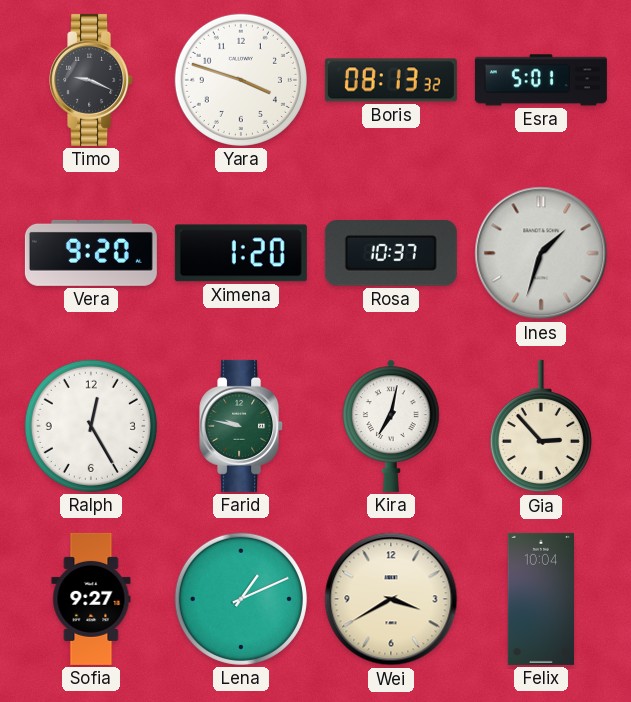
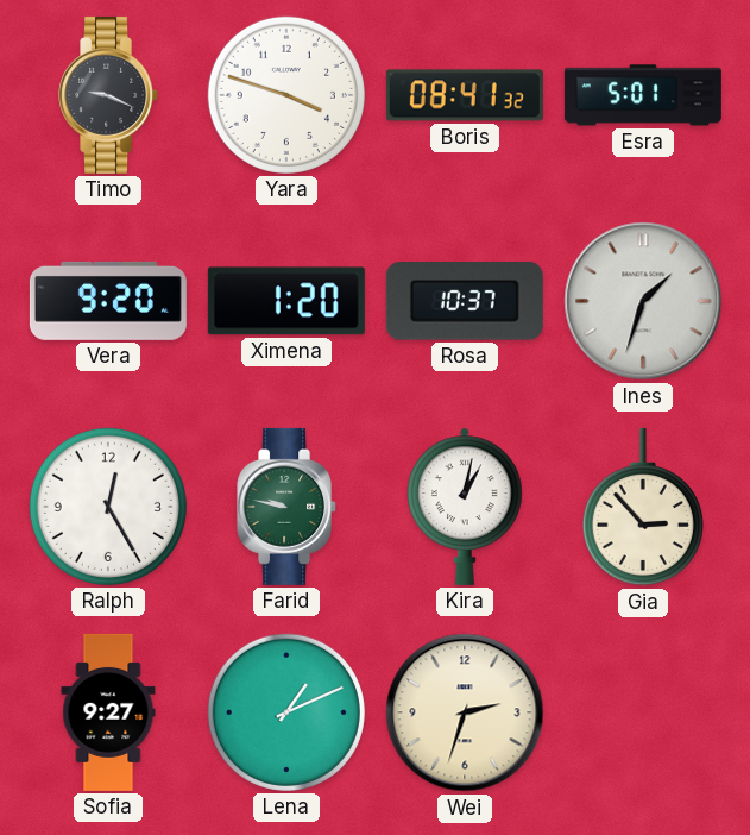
Boris: 08:13 -> 08:41 (465, 95)
Kira: 7:02 -> 1:02 (465, 507)
Wei: 3:40 -> 2:33 (465, 712)
Felix: 10:04 -> none (540, 599)
